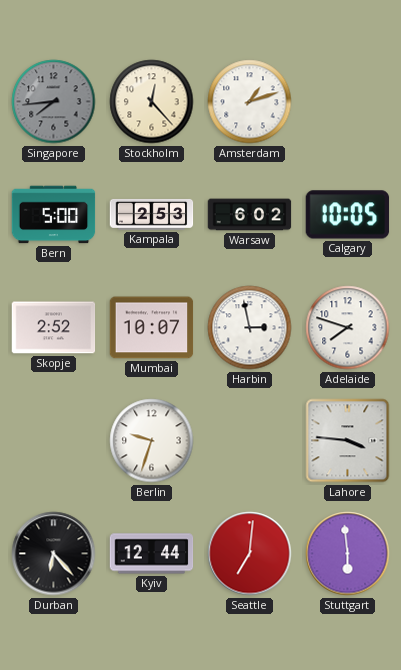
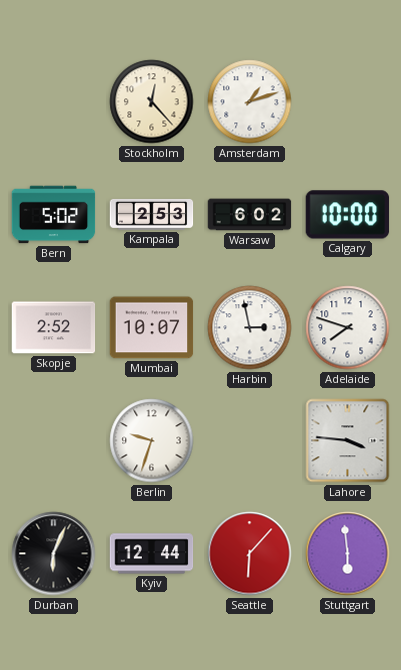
Singapore: 7:44 -> none (54, 102)
Bern: 5:00 -> 5:02 (54, 215)
Calgary: 10:05 -> 10:00 (348, 215)
Durban: 6:23 -> 6:04 (54, 554)
Seattle: 7:01 -> 6:07 (250, 554)
